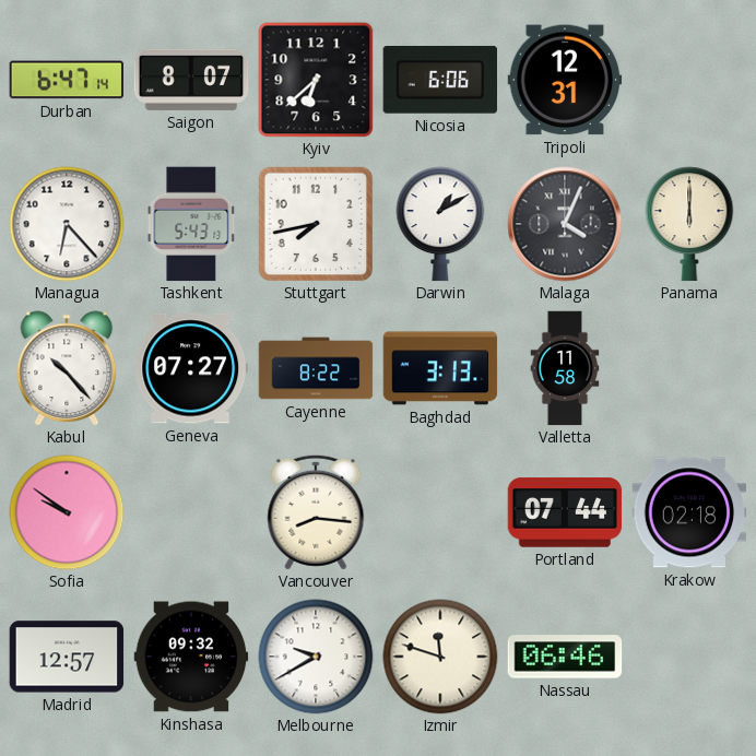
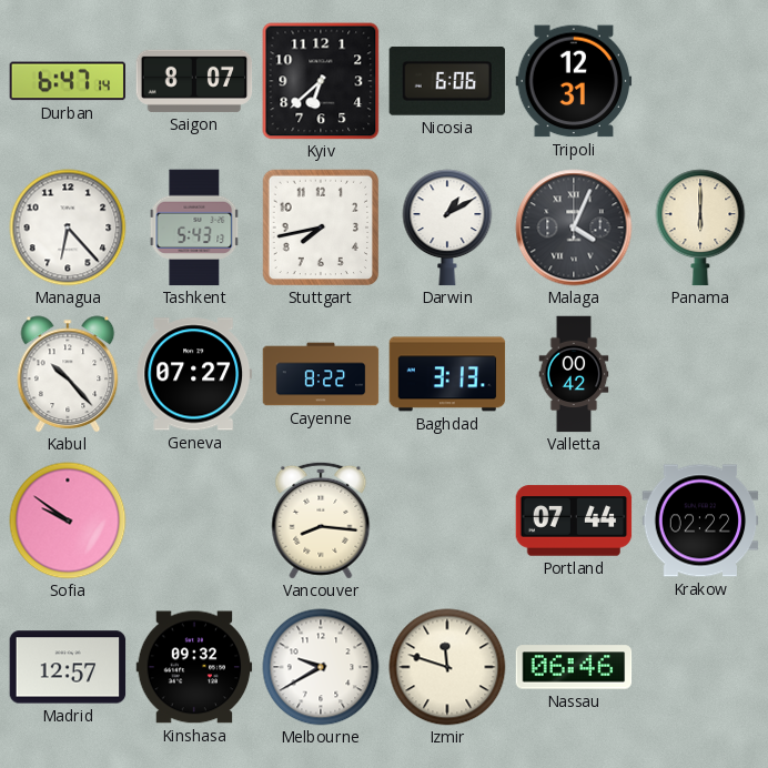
Valletta: 11:58 -> 00:42 (574, 374)
Krakow: 02:18 -> 02:22 (700, 521)
